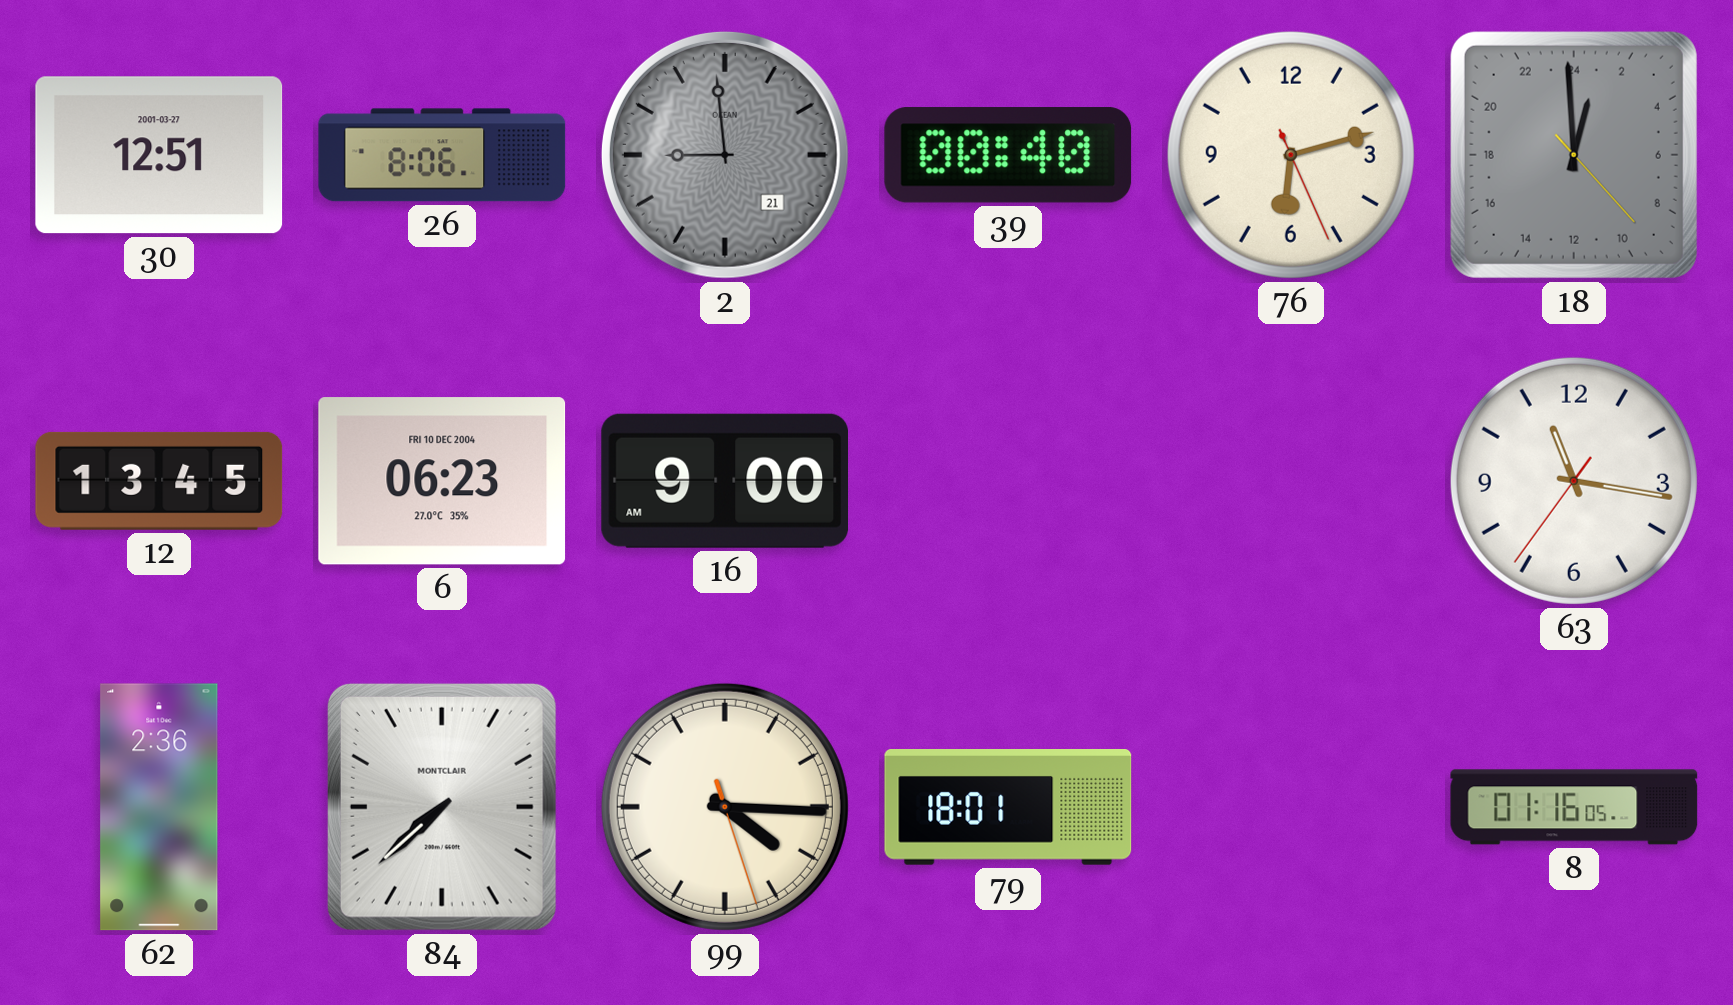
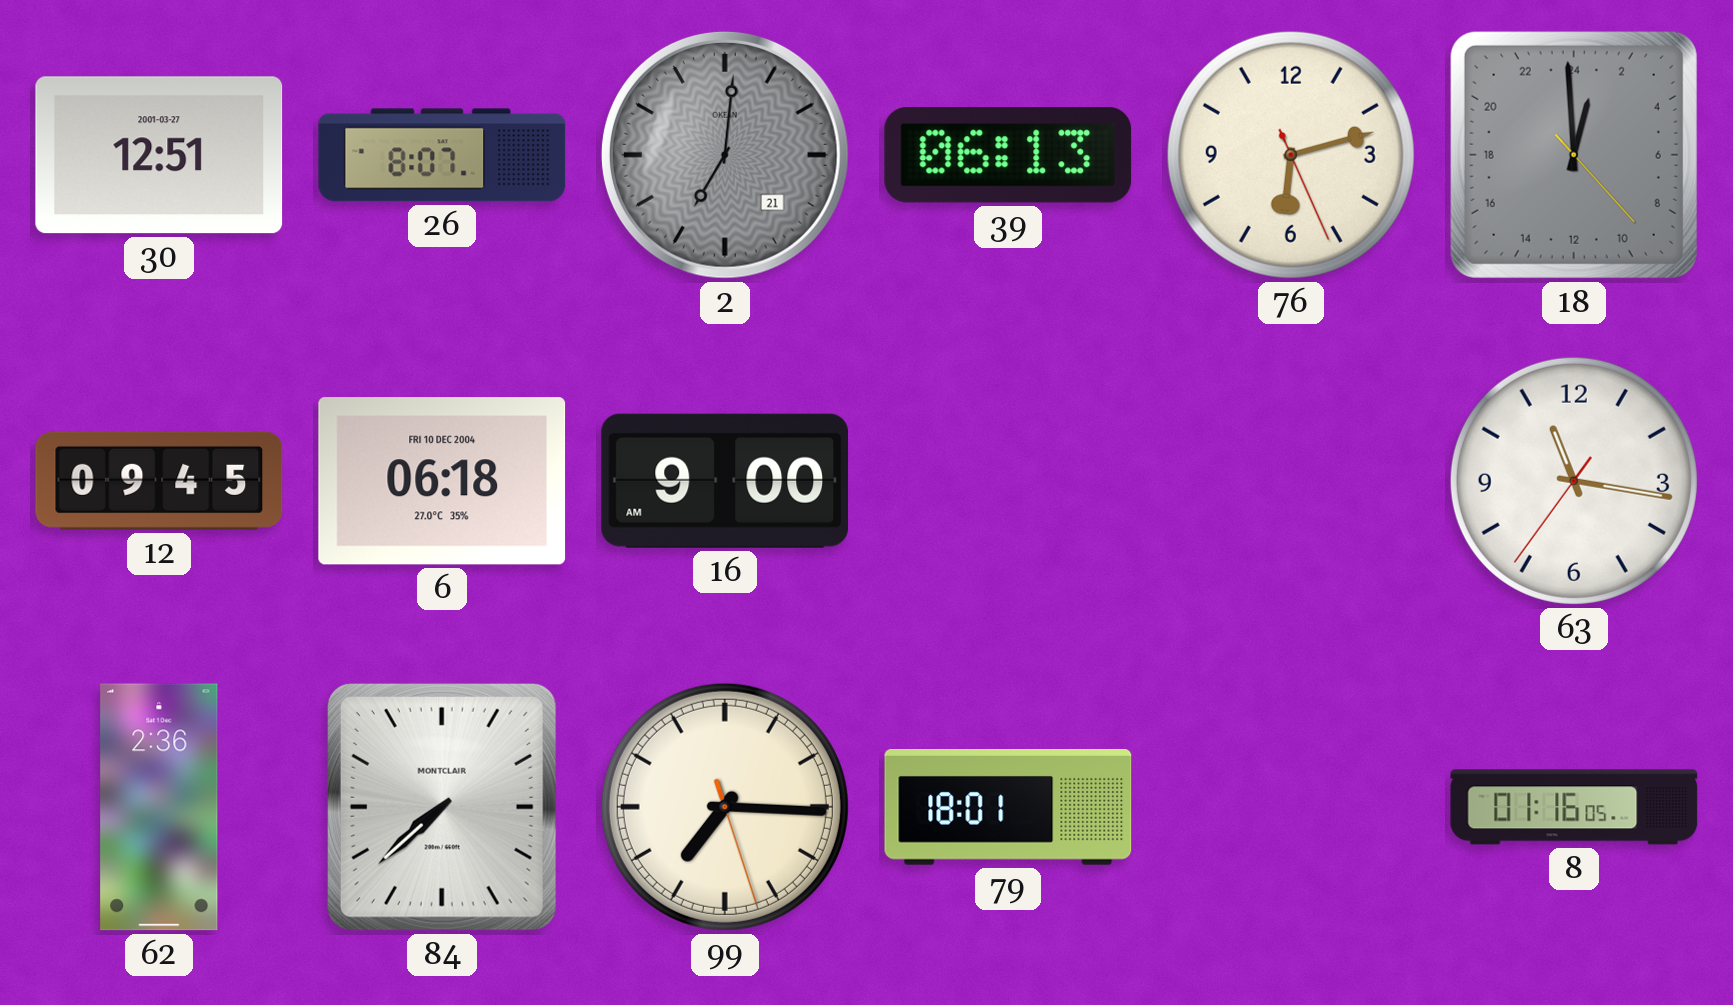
26: 8:06 -> 8:07 (442, 155)
2: 8:59 -> 7:01 (725, 155)
39: 00:40 -> 06:13 (1008, 155)
12: 13:45 -> 09:45 (159, 481)
6: 06:23 -> 06:18 (442, 481)
99: 4:15 -> 7:15 (725, 807)
